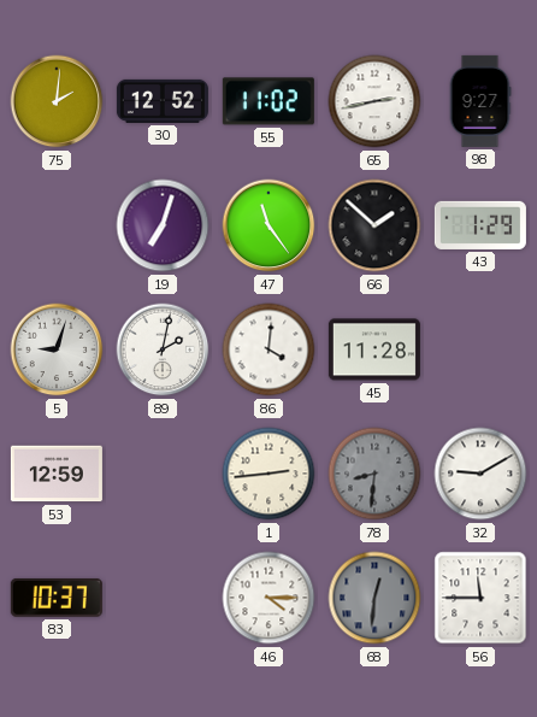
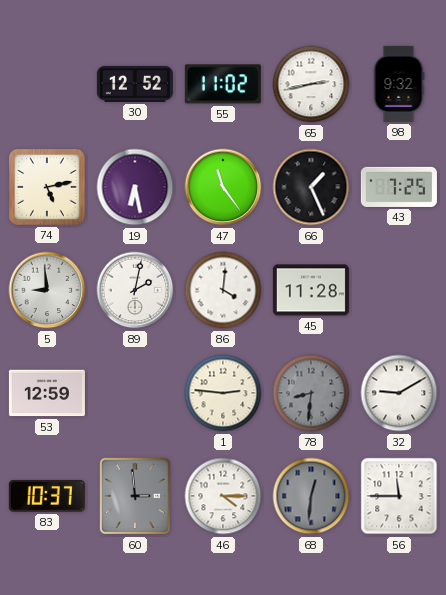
75: 2:01 -> none (57, 101)
98: 9:27 -> 9:32 (399, 84)
74: none -> 5:13 (48, 188)
19: 7:03 -> 6:28 (135, 187)
66: 1:52 -> 1:26 (311, 187)
43: 1:29 -> 7:25 (399, 187)
5: 9:03 -> 8:59 (47, 290)
1: 2:44 -> 2:46 (223, 393)
60: none -> 2:59 (135, 496)
